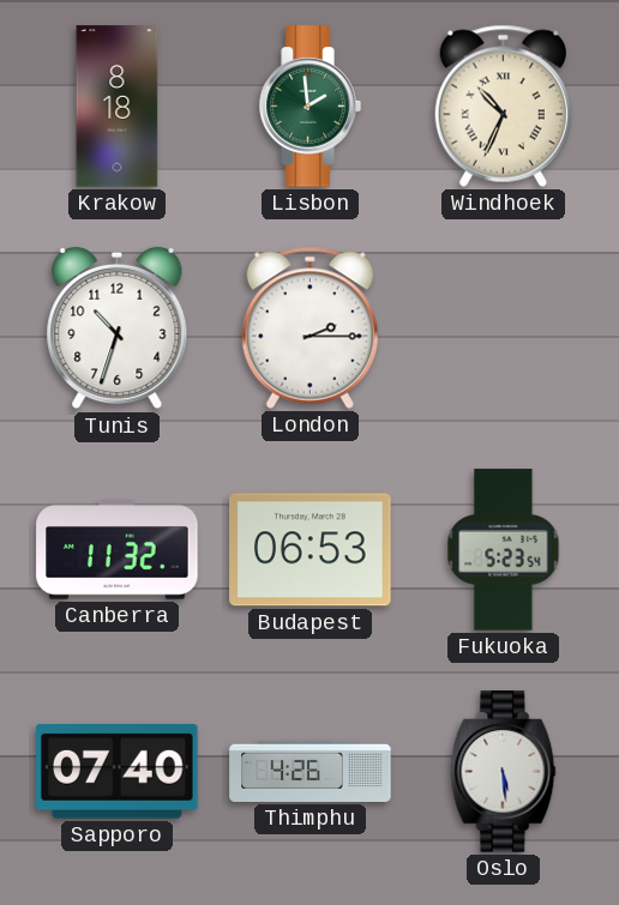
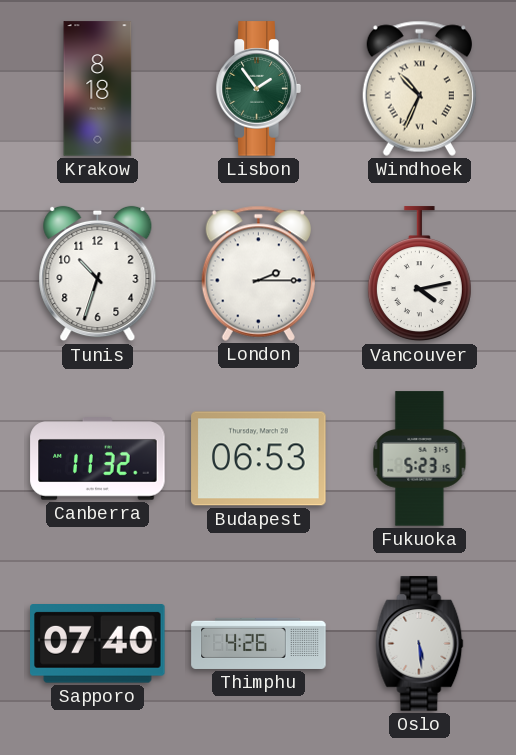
Lisbon: 1:59 -> 1:54 (258, 89)
Vancouver: none -> 4:13 (419, 274)
Fukuoka: 5:23:54 -> 5:23:15 (420, 459)
